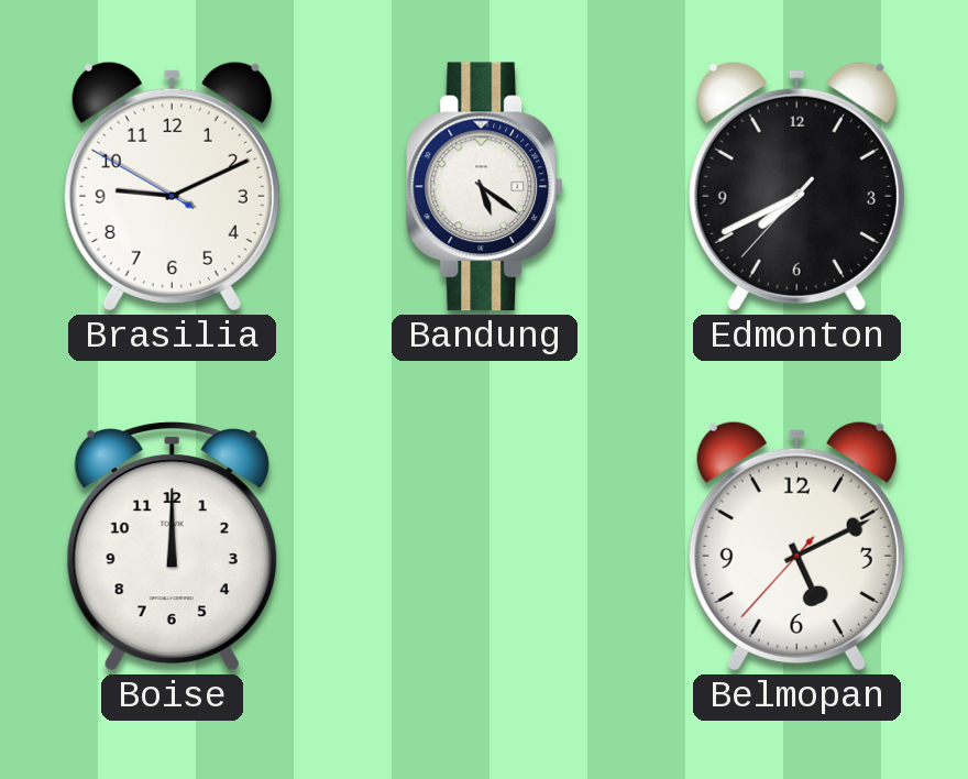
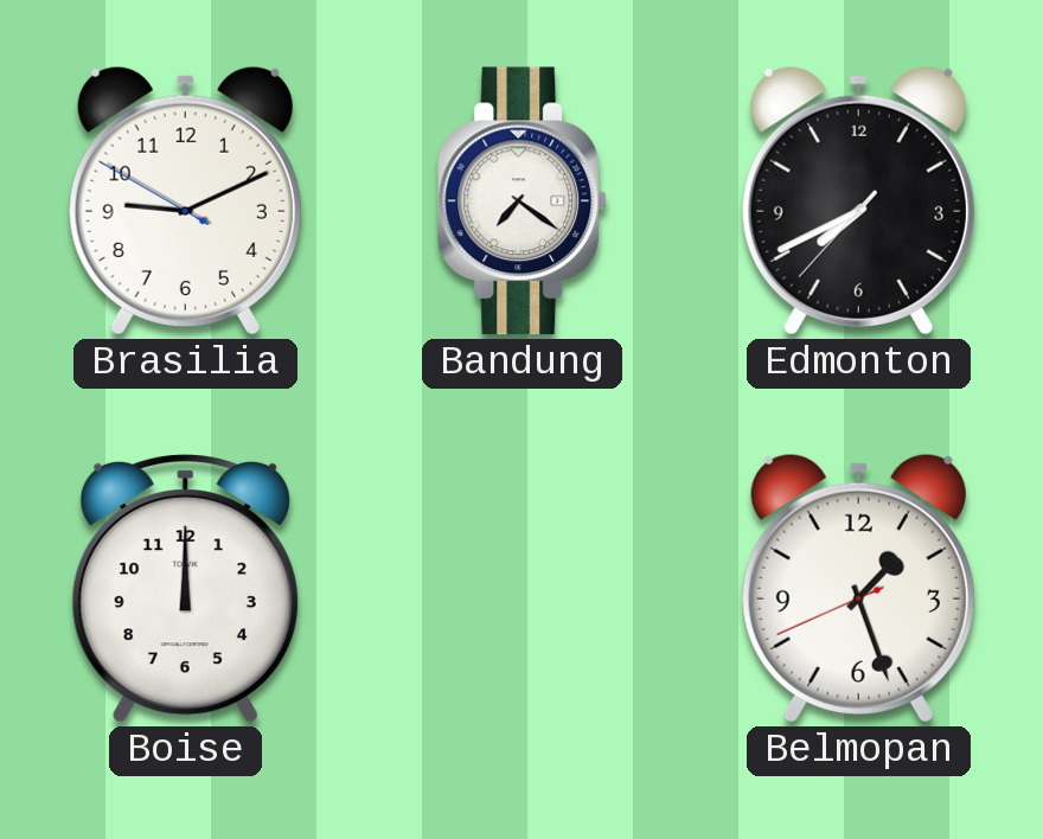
Bandung: 5:21 -> 7:21 (523, 201)
Belmopan: 5:10 -> 1:26 (858, 588)
